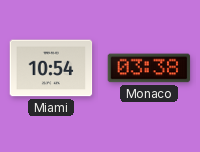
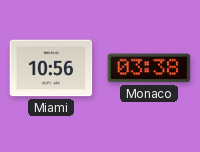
Miami: 10:54 -> 10:56 (51, 68)
